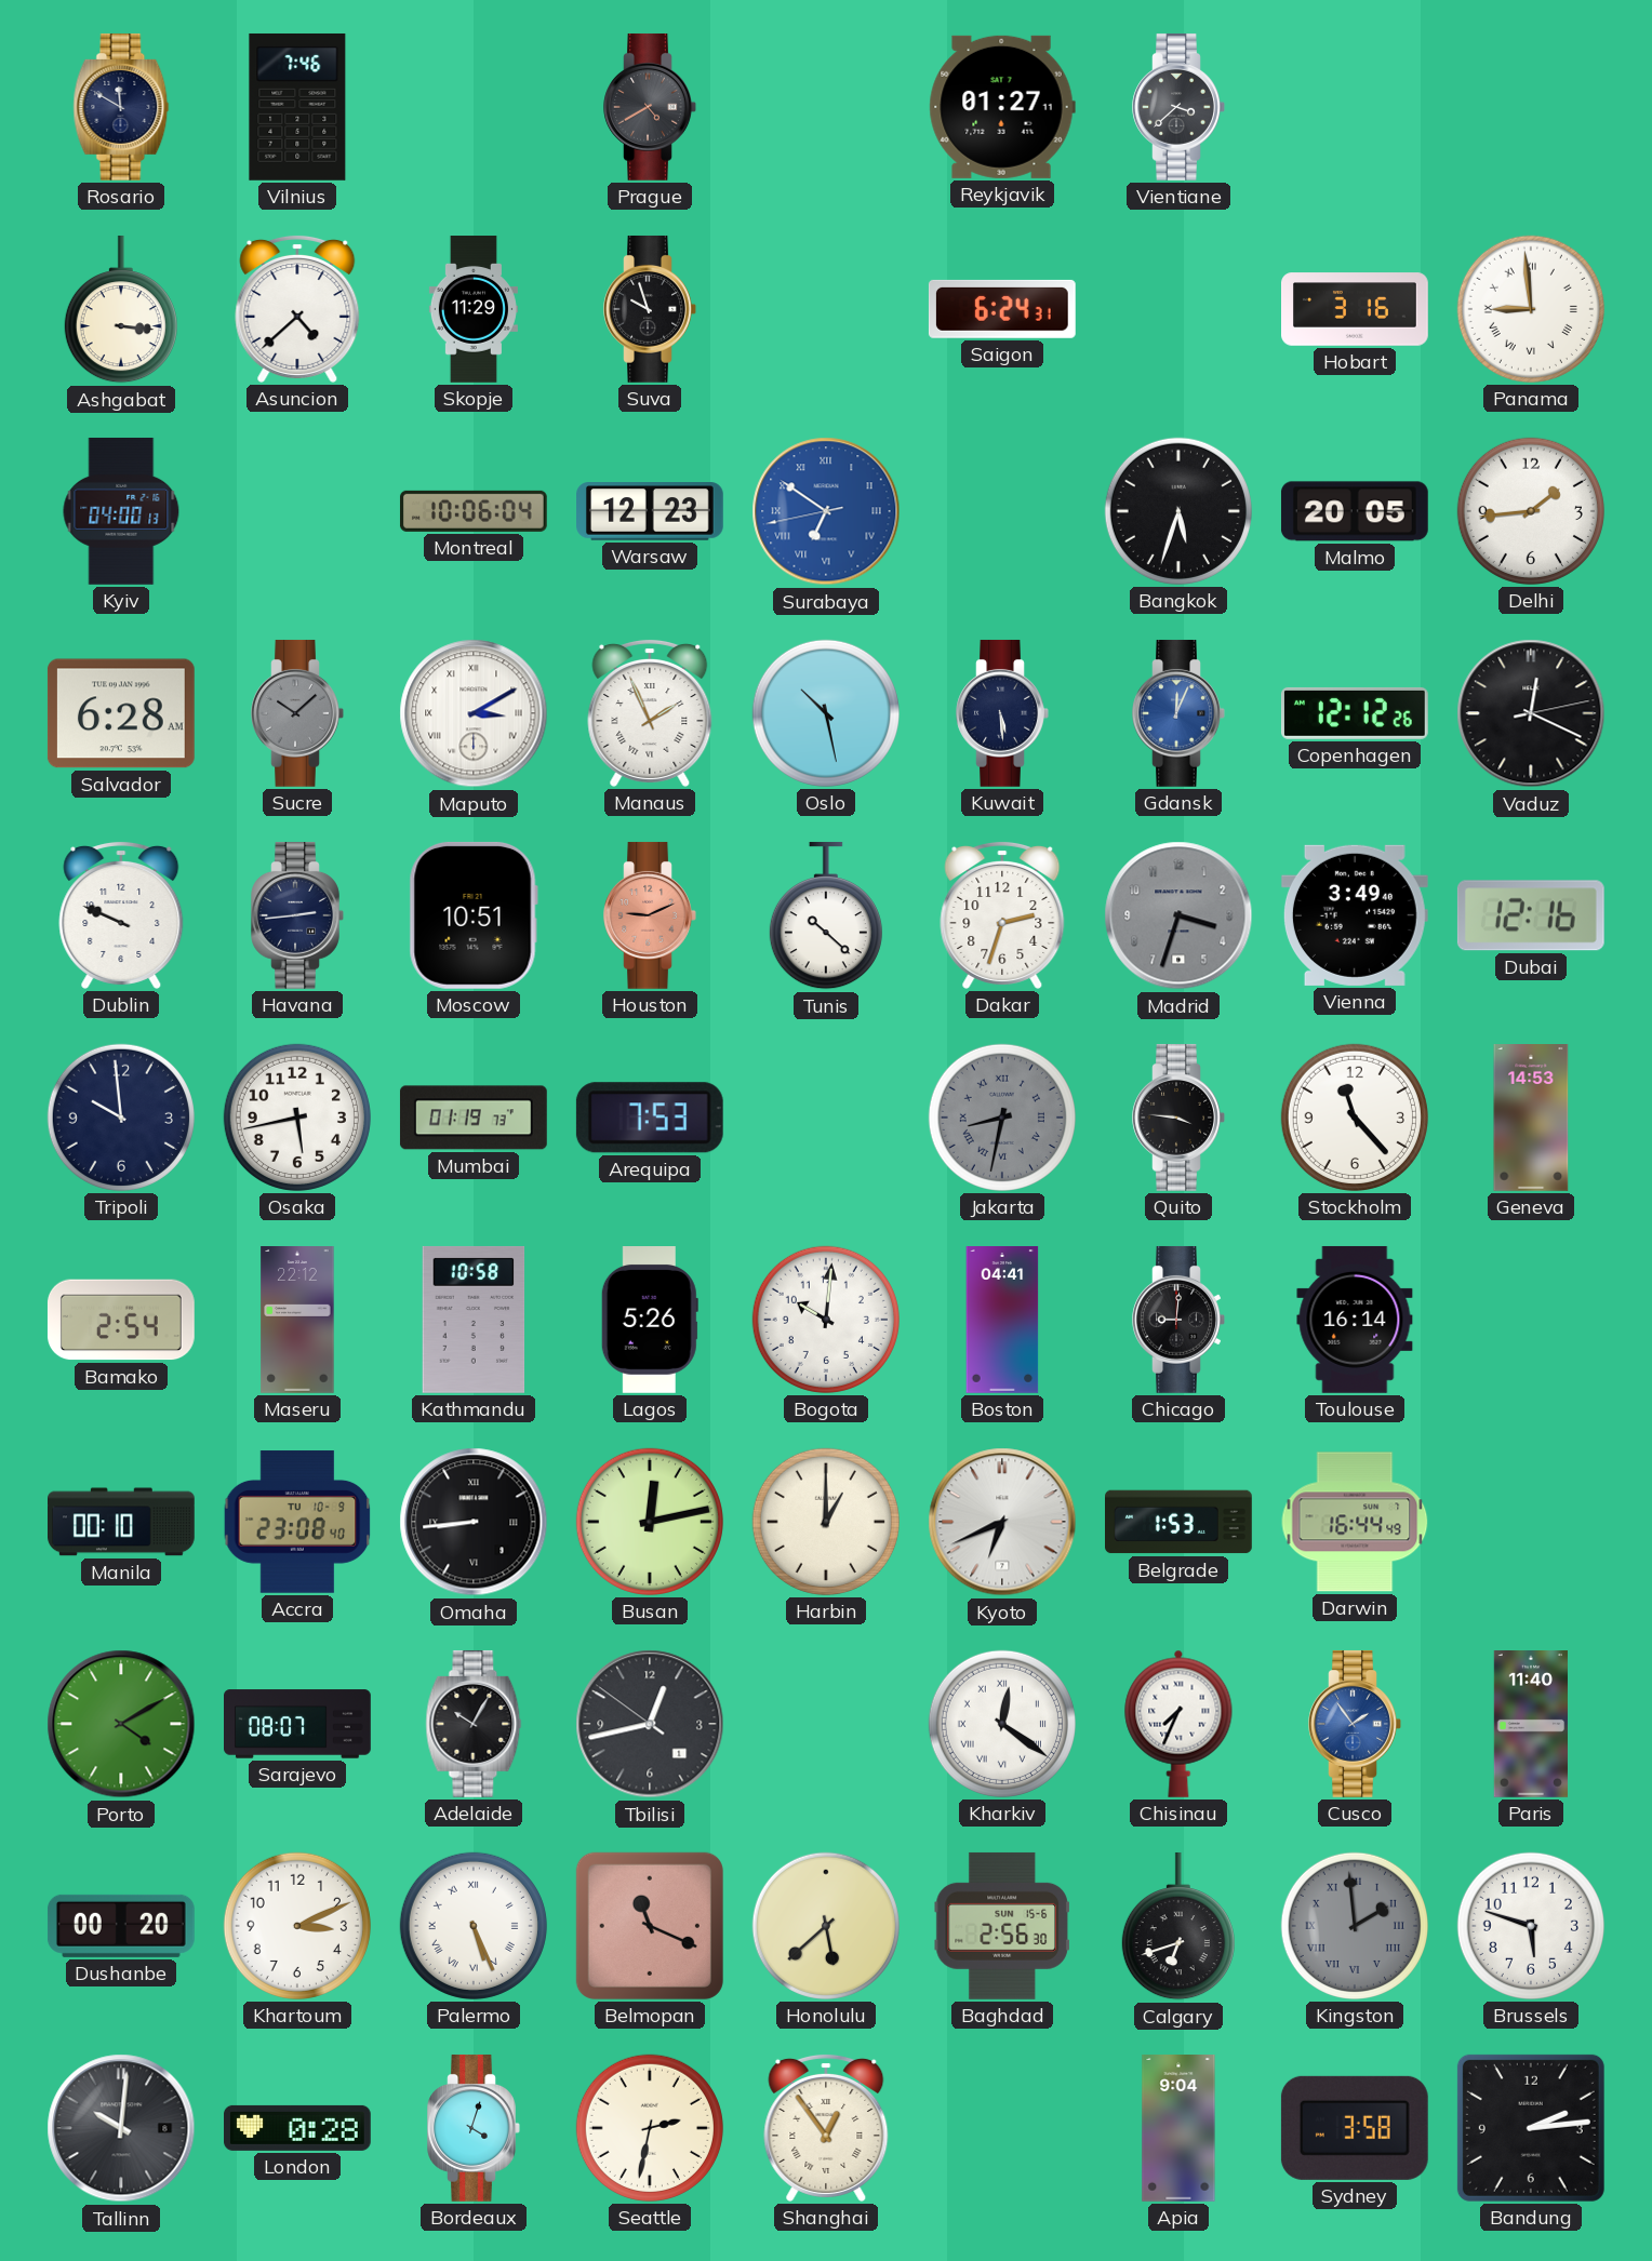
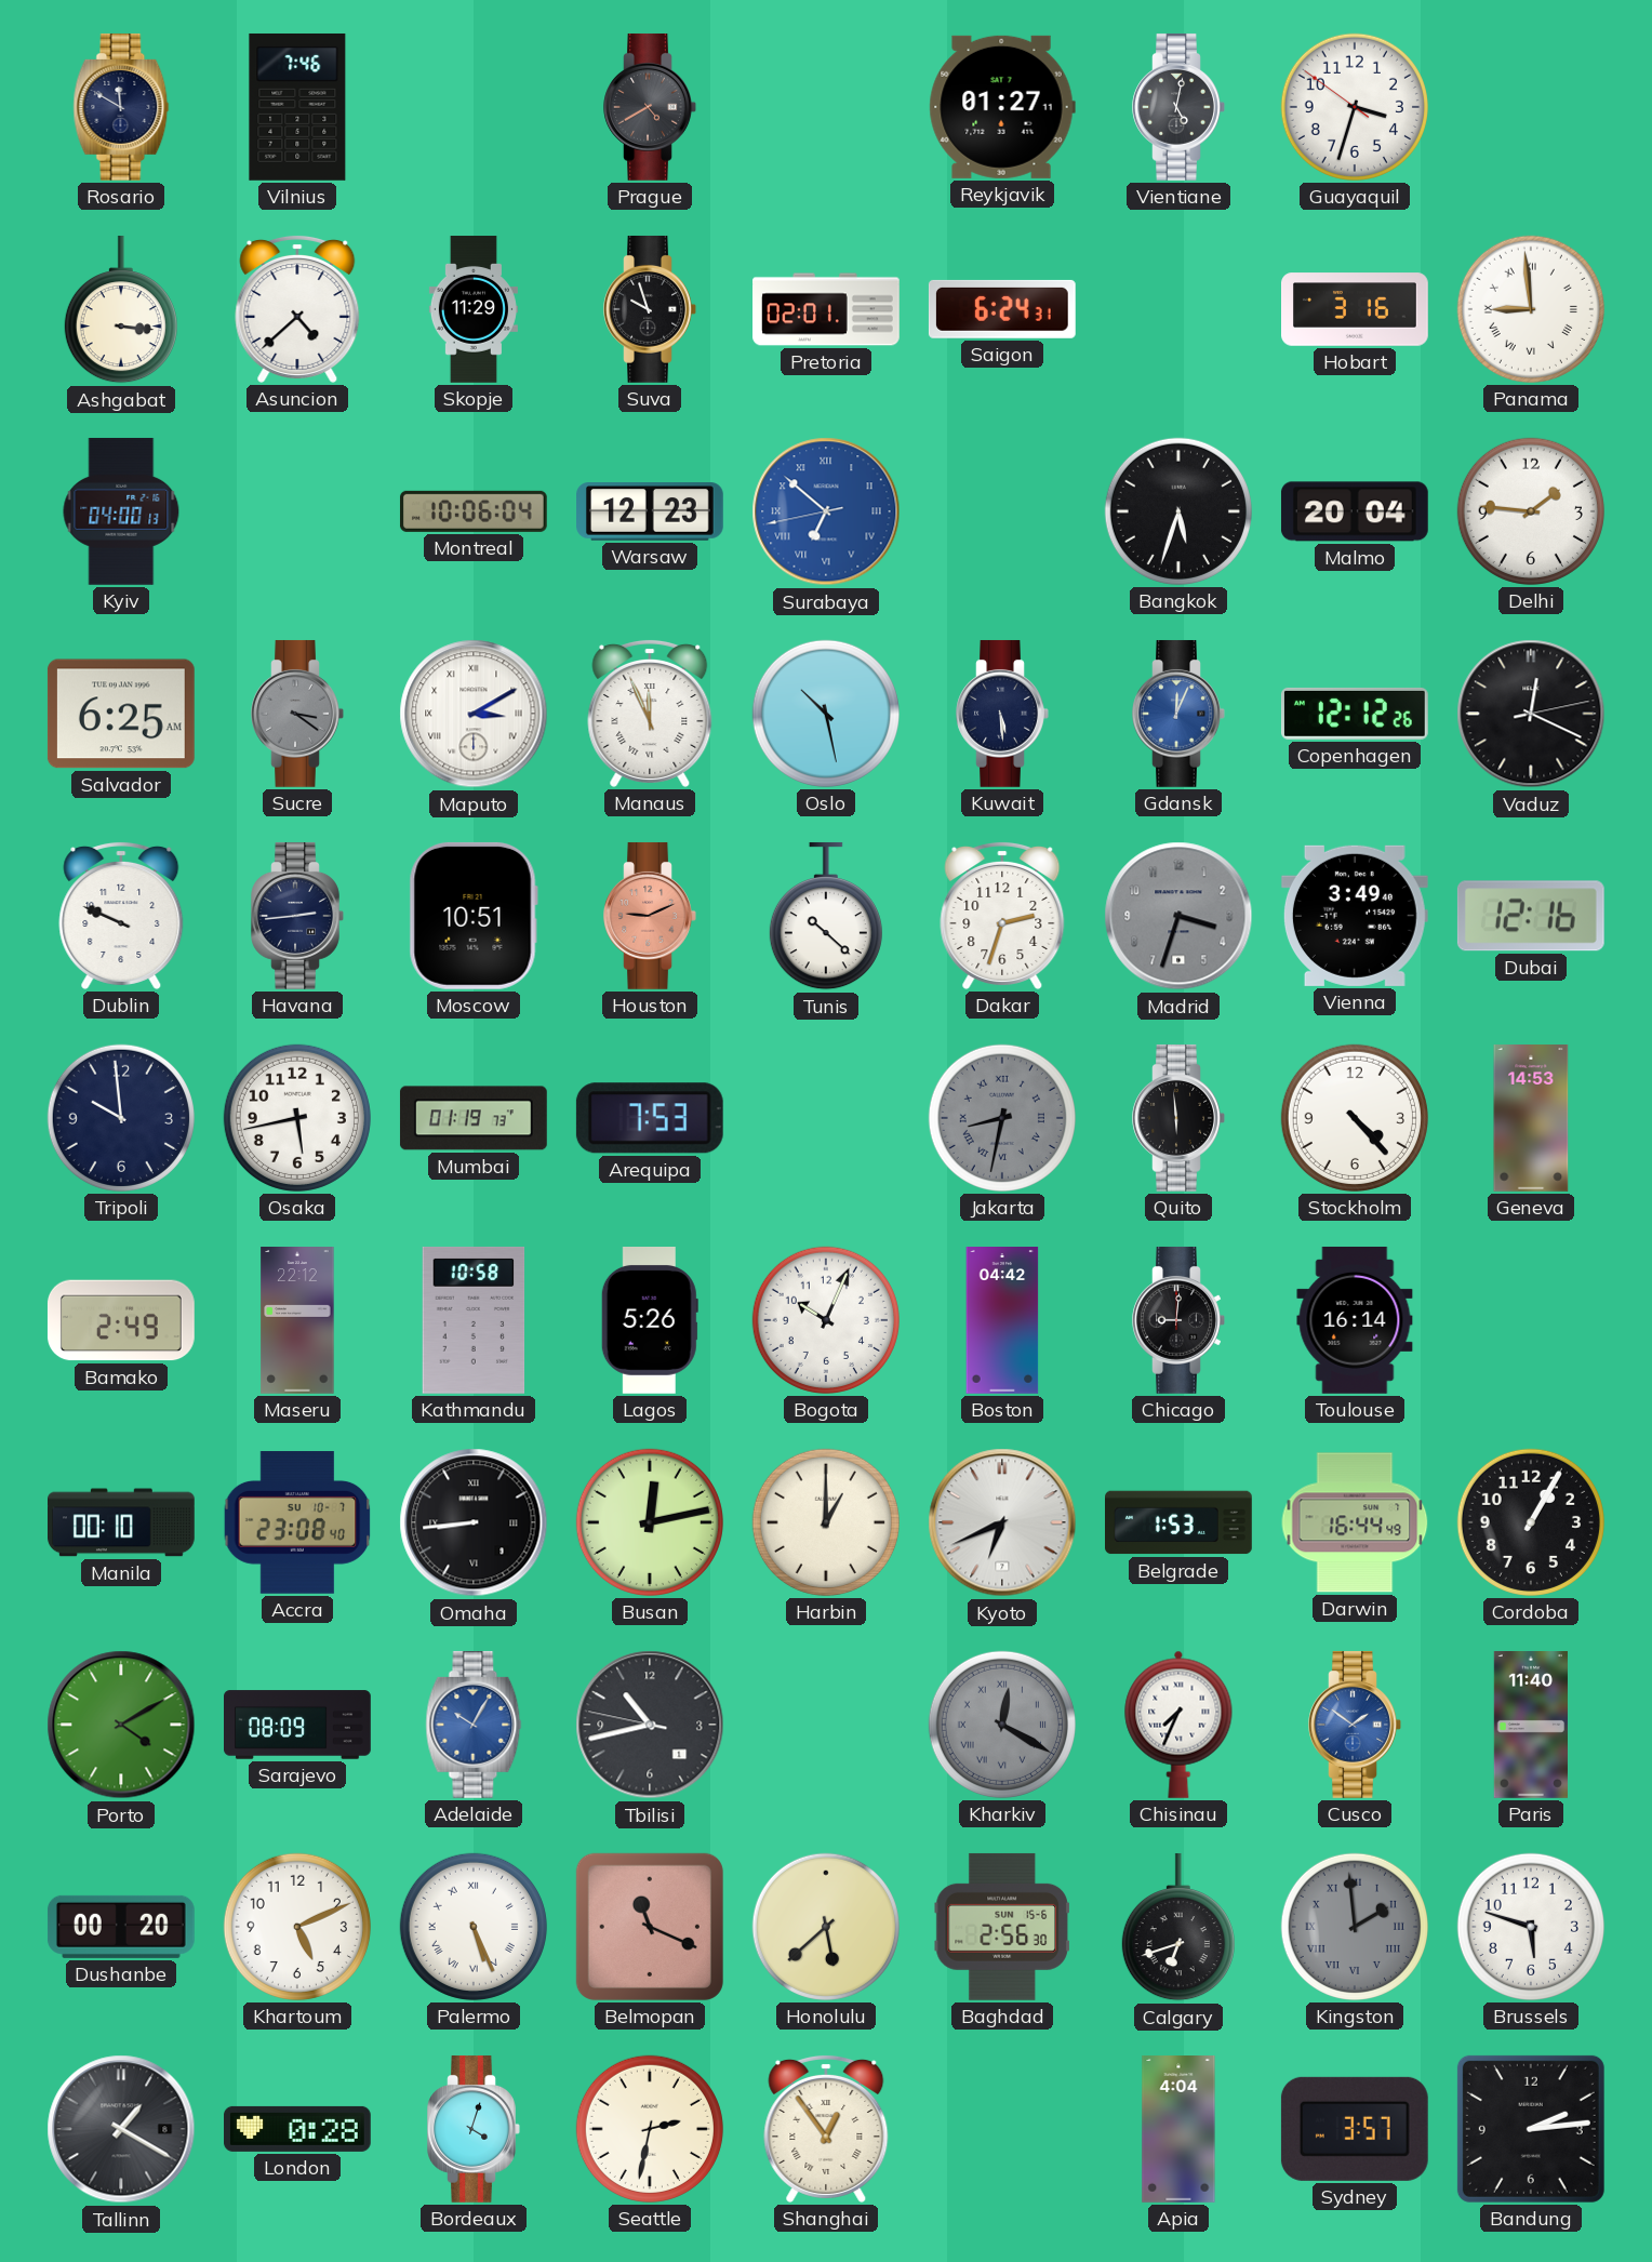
Vientiane: 3:38 -> 5:02 (1178, 107)
Guayaquil: none -> 3:32 (1355, 107)
Pretoria: none -> 02:01 (826, 309)
Surabaya: 6:50 -> 6:51 (826, 511)
Malmo: 20:05 -> 20:04 (1355, 511)
Delhi: 1:44 -> 1:46 (1531, 511)
Salvador: 6:28 -> 6:25 (121, 714)
Sucre: 10:08 -> 3:21 (297, 714)
Manaus: 1:56 -> 11:56 (650, 713)
Quito: 3:46 -> 5:59 (1178, 1118)
Stockholm: 11:23 -> 4:23 (1355, 1118)
Bamako: 2:54 -> 2:49 (121, 1320)
Bogota: 10:01 -> 10:04 (826, 1320)
Boston: 04:41 -> 04:42 (1002, 1321)
Accra date: TU 10-9 -> SU 10-7 (297, 1522)
Cordoba: none -> 1:05 (1531, 1522)
Sarajevo: 08:07 -> 08:09 (298, 1725)
Adelaide dial: black -> blue (474, 1725)
Tbilisi: 12:42 -> 10:42 (650, 1725)
Kharkiv: 12:21 -> 12:20 (1002, 1725)
Kharkiv dial: white -> grey (1002, 1725)
Cusco: 1:54 -> 1:51 (1355, 1725)
Khartoum: 3:11 -> 5:11 (297, 1927)
Tallinn: 10:01 -> 1:20 (121, 2129)
Apia: 9:04 -> 4:04 (1178, 2130)
Sydney: 3:58 -> 3:57 (1355, 2129)
